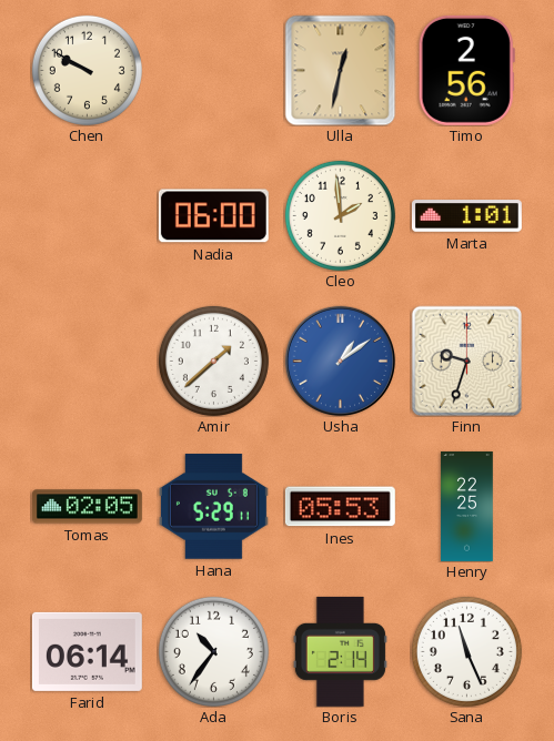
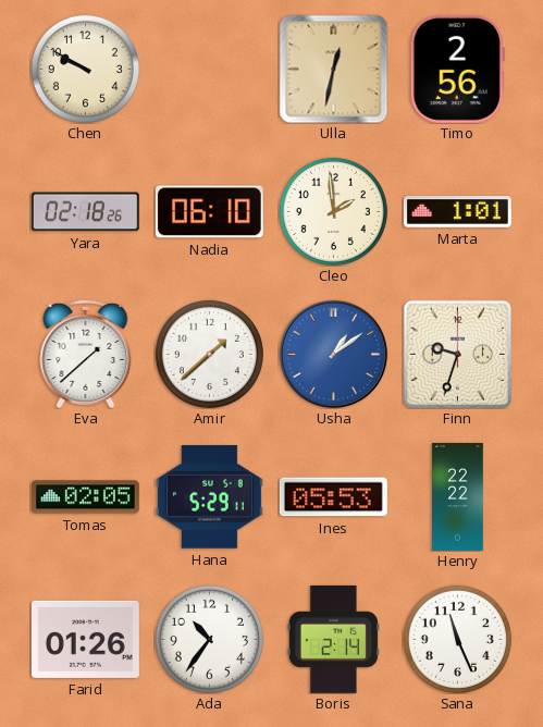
Yara: none -> 02:18 (85, 212)
Nadia: 06:00 -> 06:10 (209, 212)
Eva: none -> 1:38 (86, 354)
Henry: 22:25 -> 22:22 (458, 496)
Farid: 06:14 -> 01:26 (85, 639)
